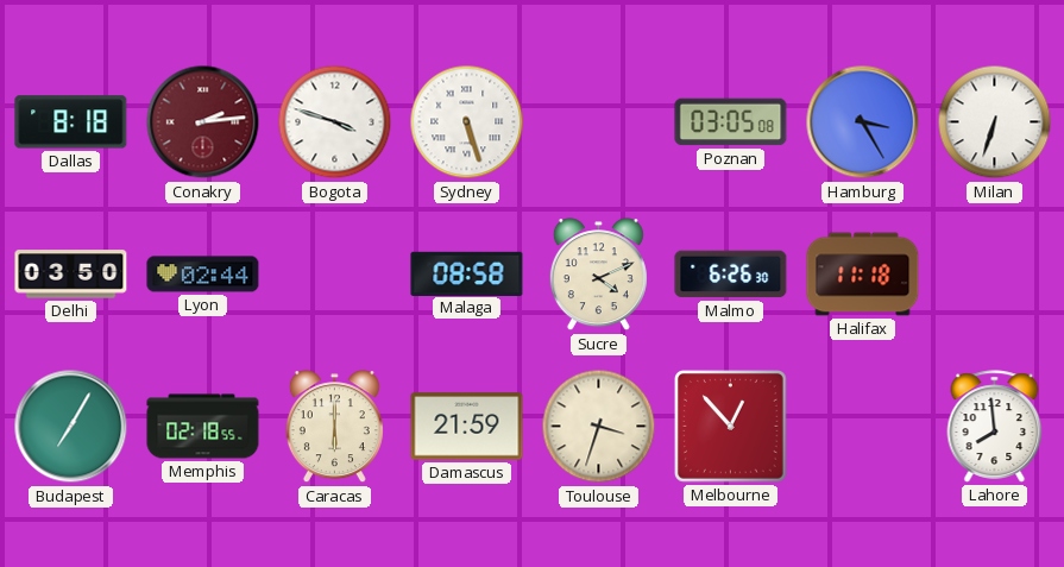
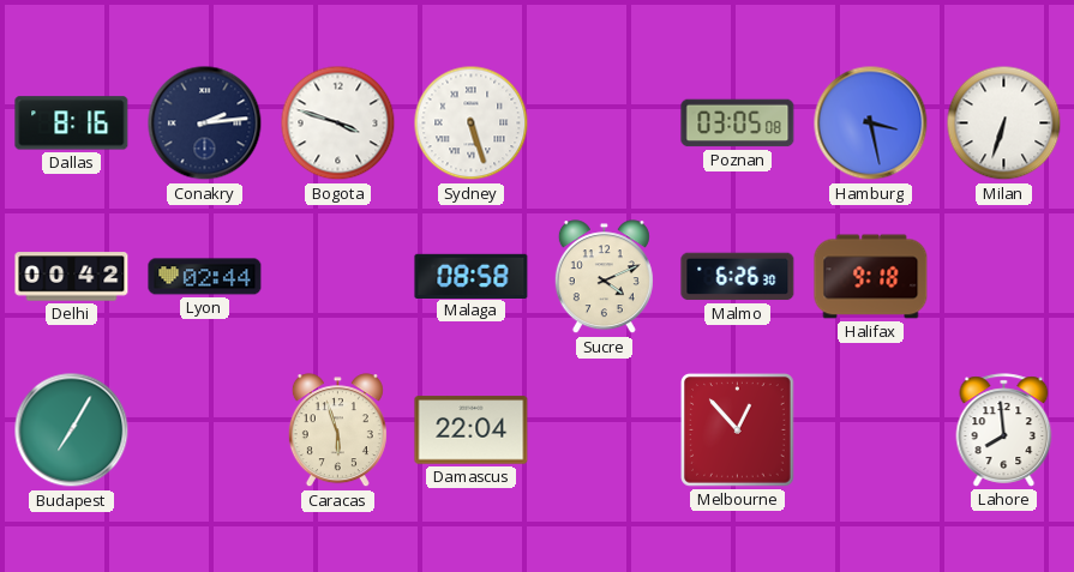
Dallas: 8:18 -> 8:16 (72, 124)
Conakry dial: burgundy -> navy (205, 124)
Hamburg: 3:25 -> 3:28 (871, 124)
Delhi: 03:50 -> 00:42 (72, 277)
Halifax: 11:18 -> 9:18 (871, 277)
Memphis: 02:18 -> none (203, 427)
Caracas: 6:00 -> 5:57 (337, 430)
Damascus: 21:59 -> 22:04 (472, 430)
Toulouse: 3:33 -> none (599, 427)
